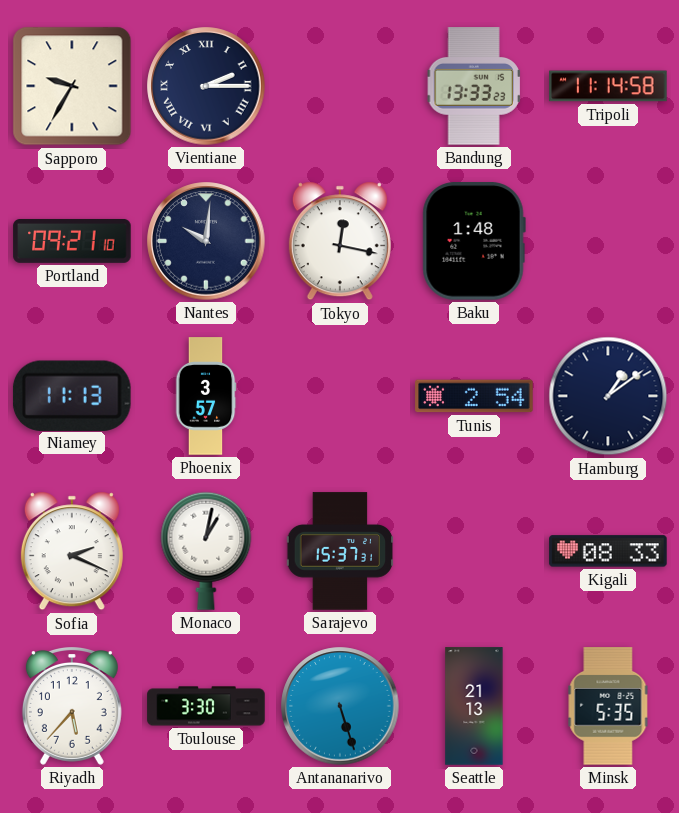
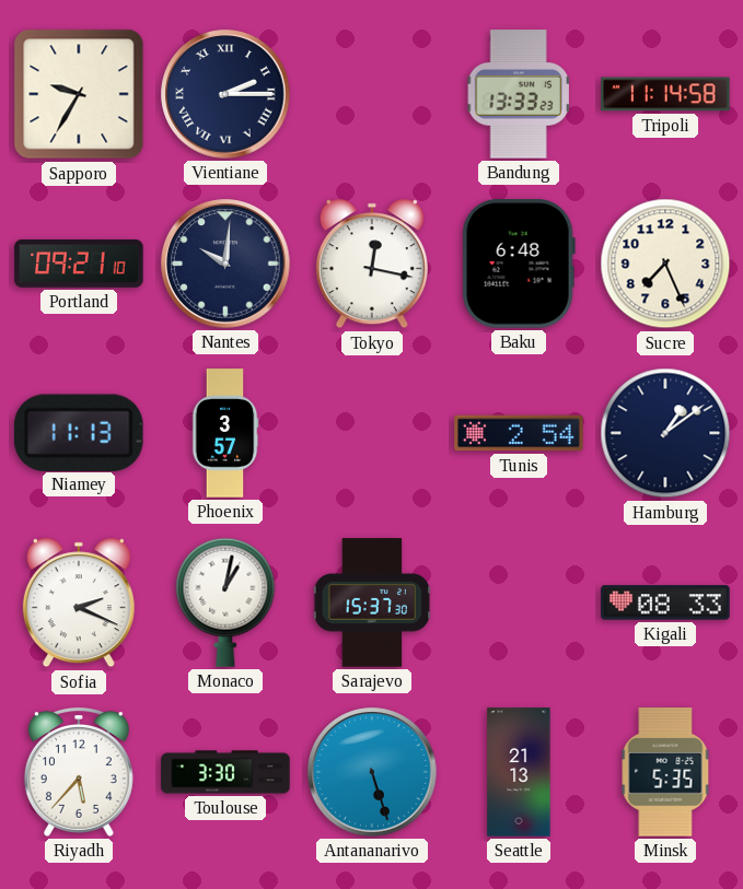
Baku: 1:48 -> 6:48 (519, 264)
Sucre: none -> 7:26 (665, 264)
Sarajevo: 15:37:31 -> 15:37:30 (372, 603)
